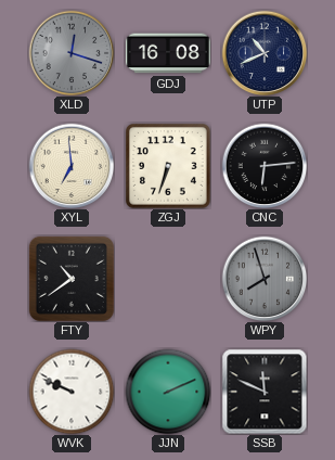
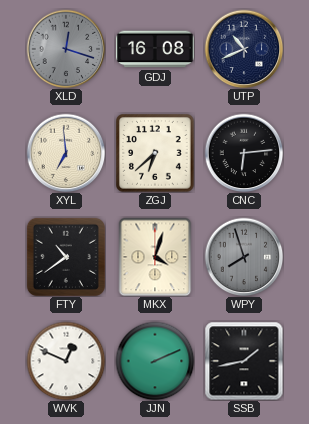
ZGJ: 6:33 -> 6:38 (155, 153)
MKX: none -> 4:03 (155, 257)
WVK: 9:49 -> 12:49 (66, 361)
SSB: 11:49 -> 1:43 (244, 361)
